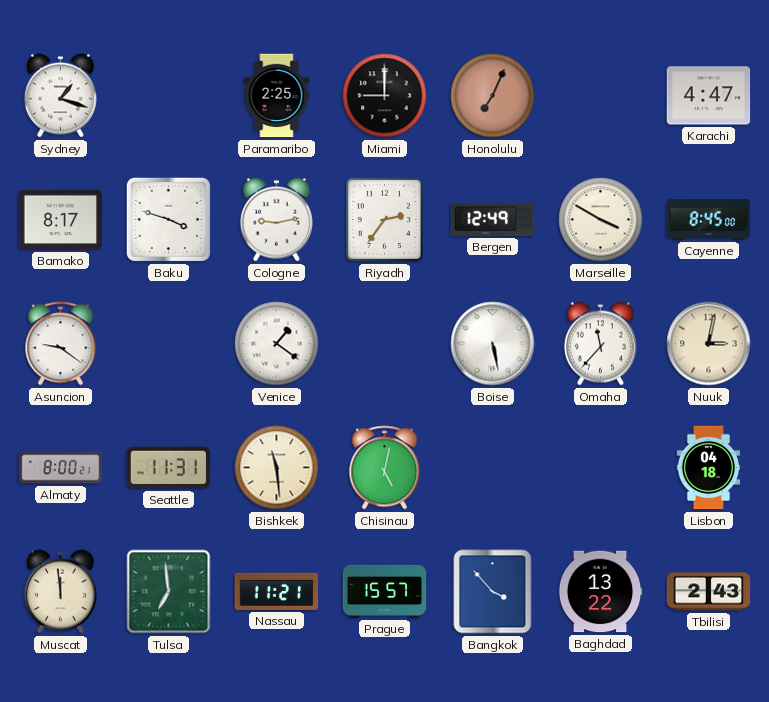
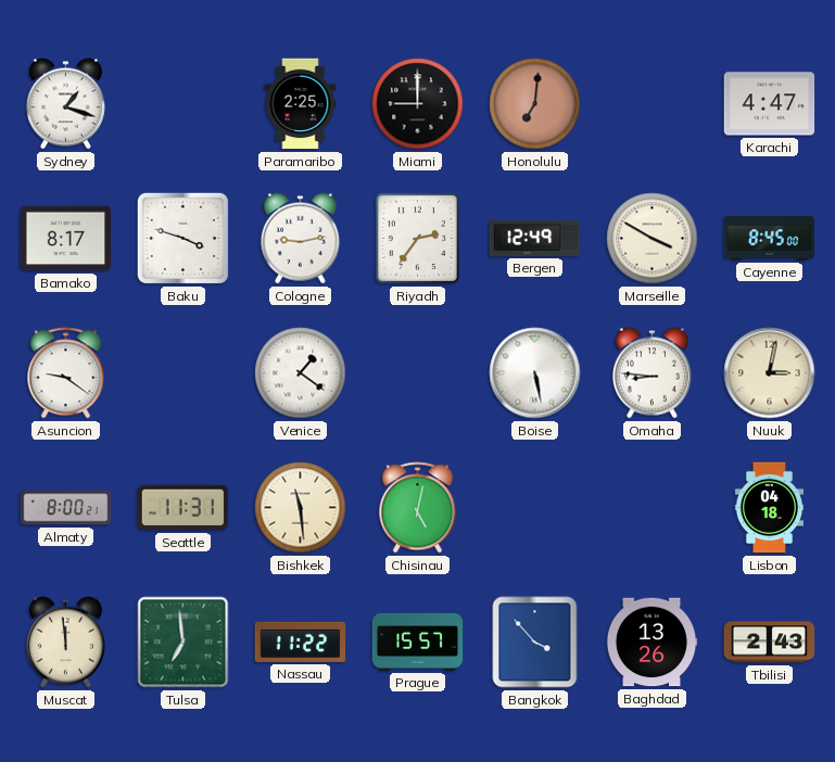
Honolulu: 7:04 -> 7:01 (535, 104)
Omaha: 11:37 -> 8:46 (651, 373)
Nassau: 11:21 -> 11:22 (301, 642)
Baghdad: 13:22 -> 13:26 (651, 643)
